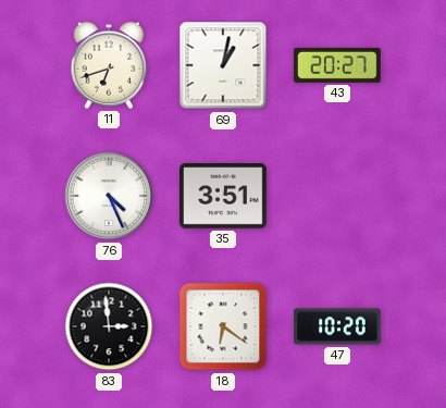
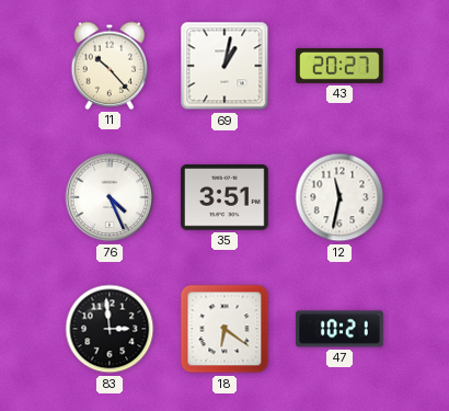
11: 6:42 -> 10:23 (110, 66)
12: none -> 11:32 (339, 197)
47: 10:20 -> 10:21 (339, 329)
